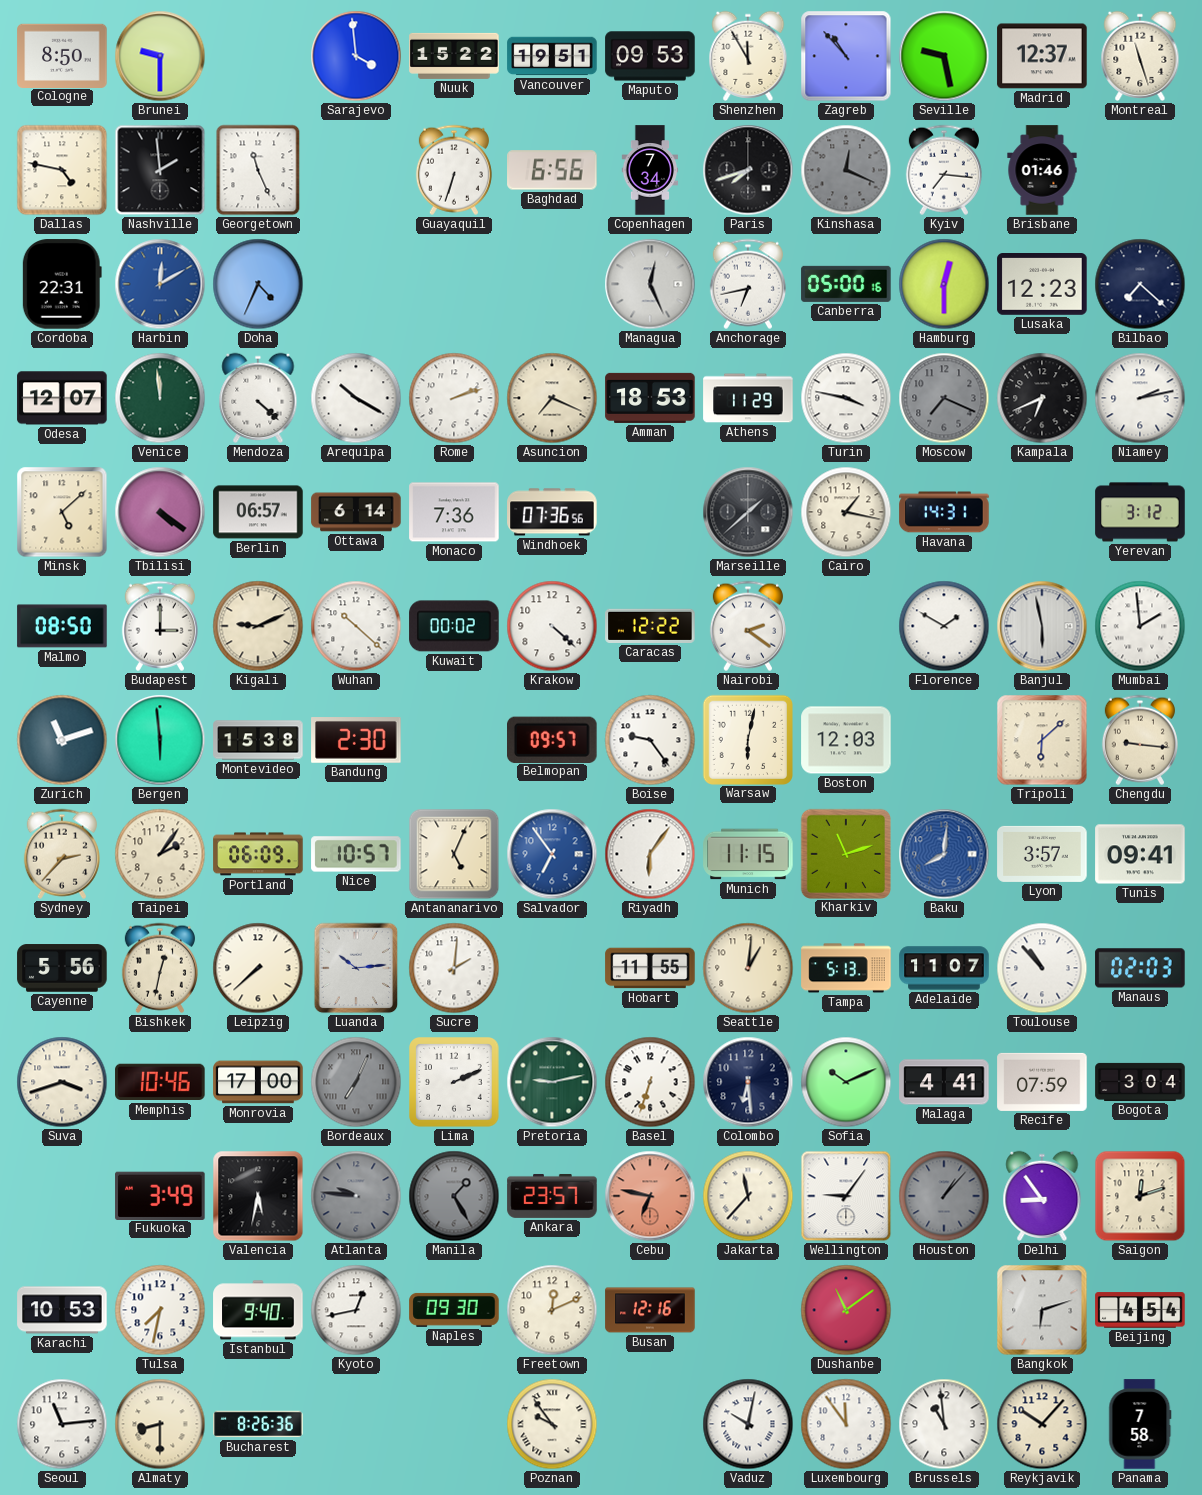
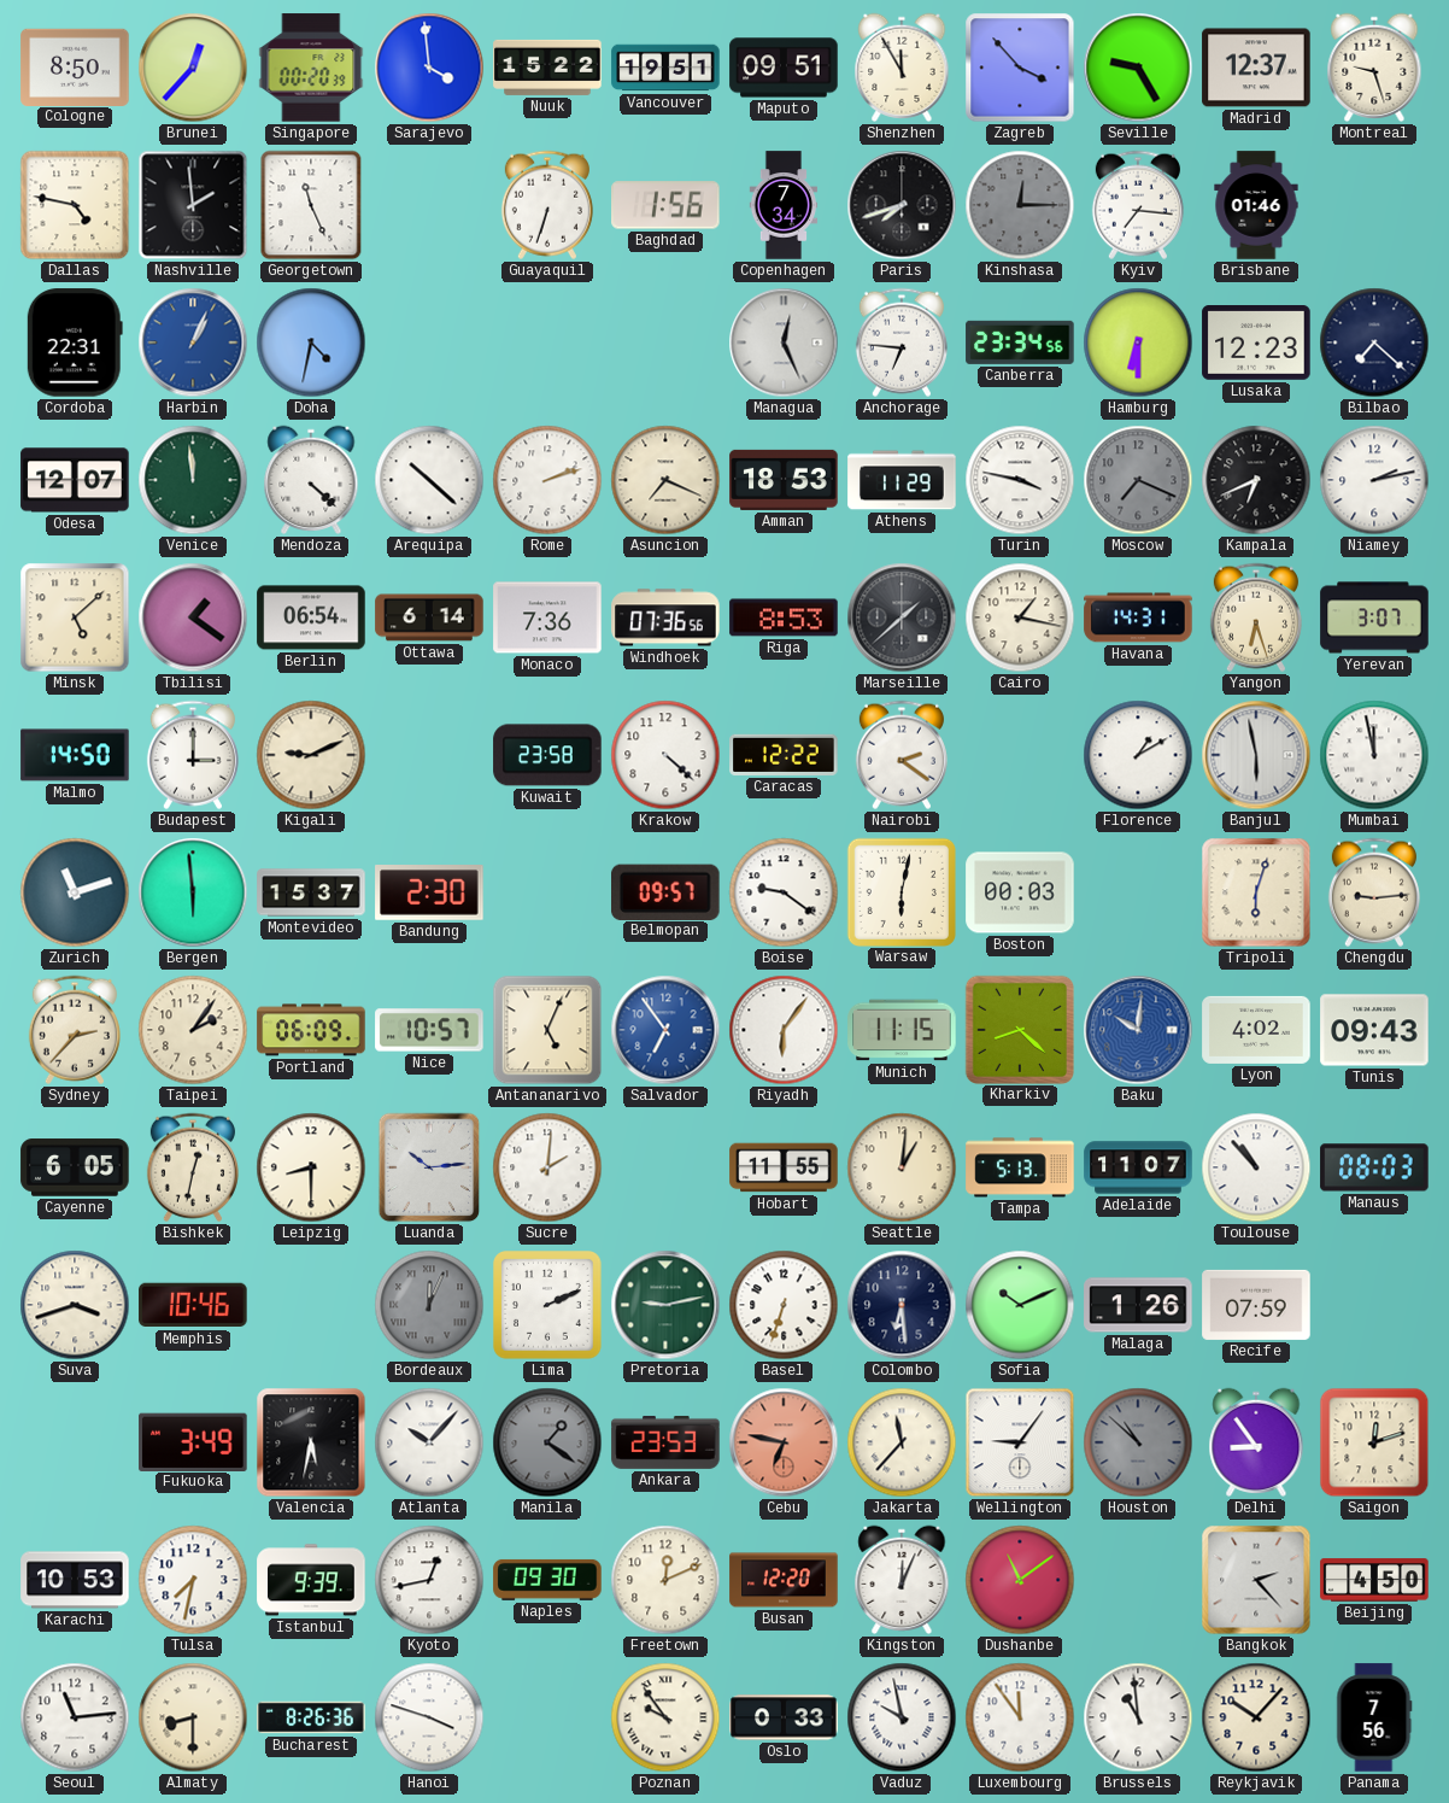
Brunei: 9:30 -> 12:37 (193, 68)
Singapore: none -> 00:20 (311, 68)
Maputo: 09:53 -> 09:51 (784, 68)
Zagreb: 10:53 -> 3:53 (1020, 68)
Seville: 9:28 -> 9:25 (1138, 68)
Montreal: 11:27 -> 9:27 (1374, 68)
Baghdad: 6:56 -> 1:56 (665, 205)
Kinshasa: 12:19 -> 12:15 (1020, 205)
Harbin: 12:10 -> 1:04 (193, 343)
Doha: 4:34 -> 4:32 (311, 343)
Anchorage: 6:43 -> 6:46 (902, 343)
Canberra: 05:00 -> 23:34 (1020, 343)
Hamburg: 12:30 -> 6:30 (1138, 343)
Arequipa: 10:20 -> 10:22 (429, 480)
Tbilisi: 4:21 -> 1:21 (193, 617)
Berlin: 06:57 -> 06:54 (311, 617)
Riga: none -> 8:53 (784, 617)
Yangon: none -> 6:27 (1256, 617)
Yerevan: 3:12 -> 3:07 (1374, 617)
Malmo: 08:50 -> 14:50 (75, 755)
Wuhan: 10:22 -> none (356, 626)
Kuwait: 00:02 -> 23:58 (547, 755)
Florence: 1:50 -> 1:10 (1138, 755)
Mumbai: 1:59 -> 11:58 (1374, 755)
Montevideo: 15:38 -> 15:37 (311, 892)
Boise: 9:24 -> 9:21 (784, 892)
Boston: 12:03 -> 00:03 (1020, 892)
Tripoli: 6:08 -> 6:03 (1256, 892)
Chengdu: 9:16 -> 9:14 (1374, 892)
Kharkiv: 11:12 -> 8:22 (1019, 1029)
Baku: 8:01 -> 10:01 (1138, 1030)
Lyon: 3:57 -> 4:02 (1256, 1030)
Tunis: 09:41 -> 09:43 (1374, 1030)
Cayenne: 5:56 -> 6:05 (75, 1167)
Leipzig: 7:38 -> 8:30 (311, 1167)
Manaus: 02:03 -> 08:03 (1374, 1167)
Monrovia: 17:00 -> none (258, 1082)
Bordeaux: 7:04 -> 12:04 (429, 1305)
Malaga: 4:41 -> 1:26 (1138, 1305)
Bogota: 3:04 -> none (1140, 1082)
Atlanta: 9:46 -> 10:07 (429, 1442)
Atlanta dial: grey -> white (429, 1442)
Manila: 1:25 -> 1:21 (547, 1442)
Ankara: 23:57 -> 23:53 (665, 1442)
Houston: 1:07 -> 10:52 (1138, 1442)
Istanbul: 9:40 -> 9:39 (311, 1580)
Busan: 12:16 -> 12:20 (784, 1580)
Kingston: none -> 12:04 (902, 1580)
Bangkok: 6:12 -> 2:23 (1256, 1580)
Beijing: 4:54 -> 4:50 (1374, 1580)
Hanoi: none -> 3:48 (429, 1717)
Oslo: none -> 0:33 (784, 1717)
Vaduz: 10:02 -> 9:58 (902, 1717)
Panama: 7:58 -> 7:56 (1374, 1717)
